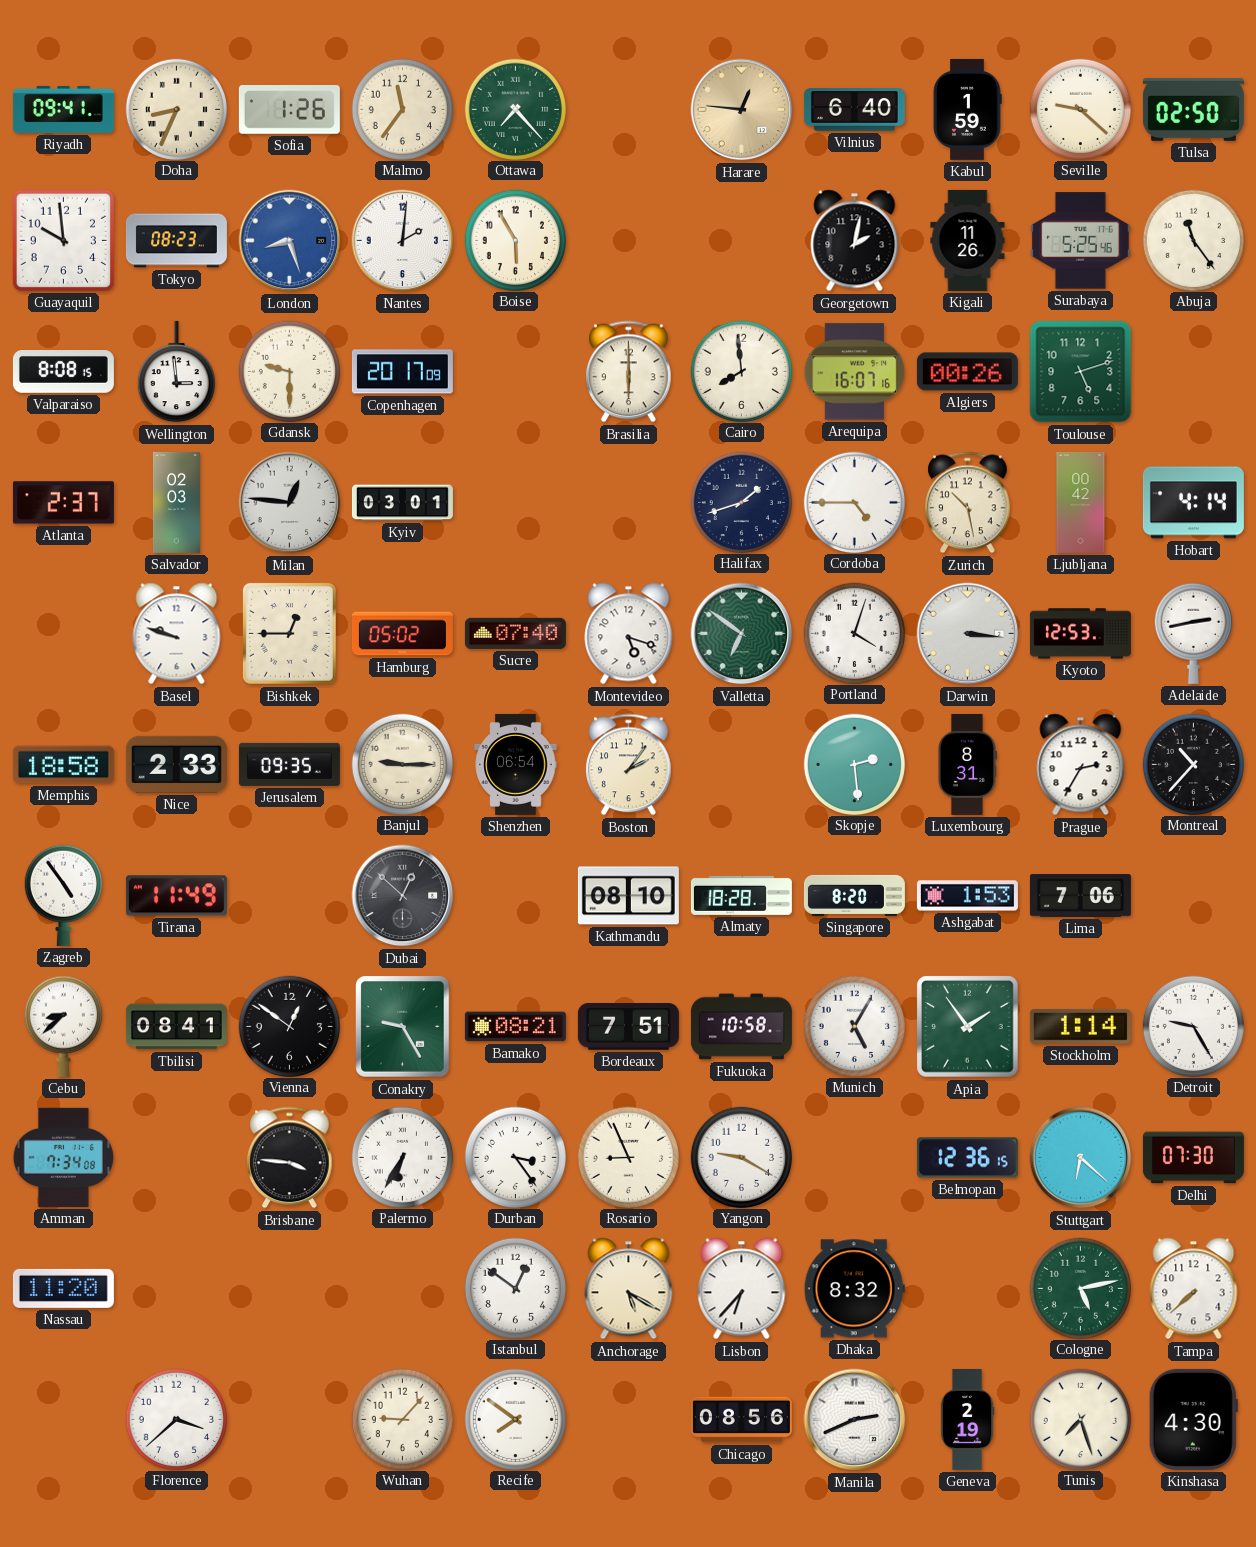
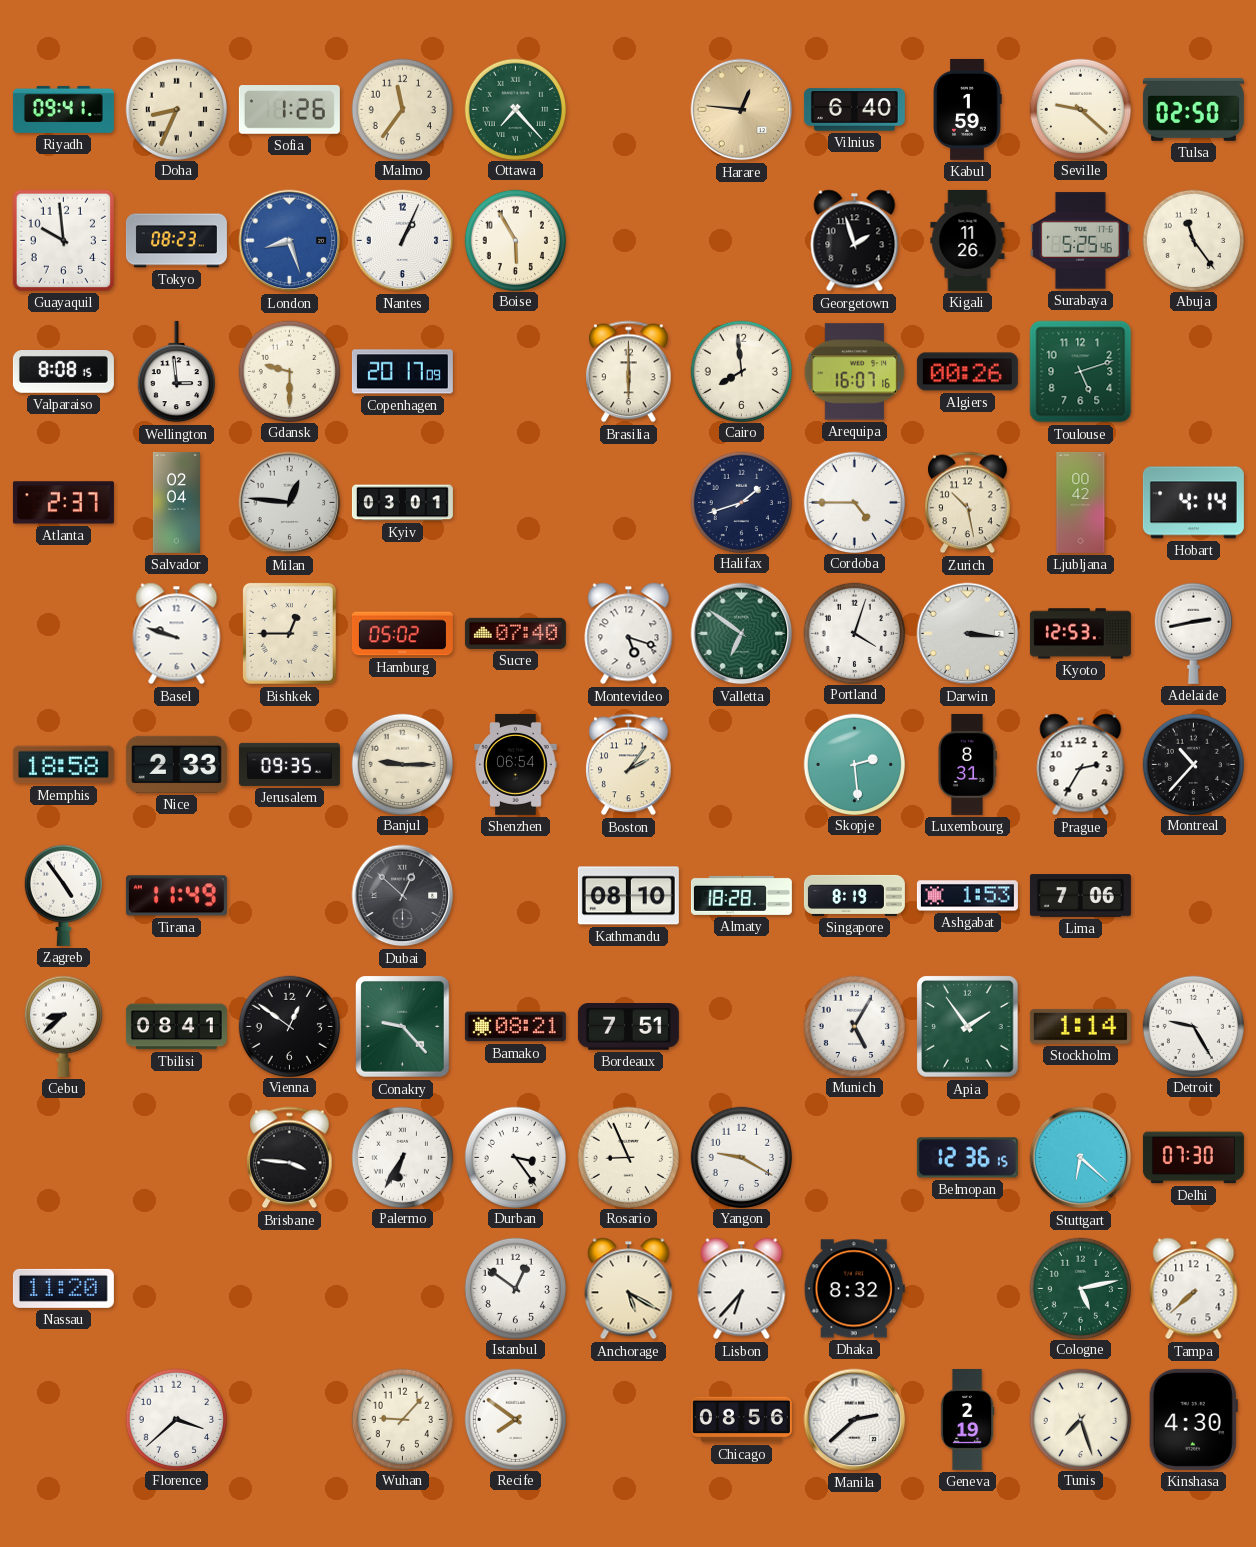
Nantes: 2:01 -> 1:04 (403, 241)
Georgetown: 2:02 -> 1:57 (855, 241)
Salvador: 02:03 -> 02:04 (176, 502)
Singapore: 8:20 -> 8:19 (854, 895)
Conakry: 9:25 -> 9:23 (403, 1027)
Fukuoka: 10:58 -> none (741, 1027)
Amman: 7:34 -> none (63, 1157)
Manila: 2:41 -> 2:38 (855, 1420)
